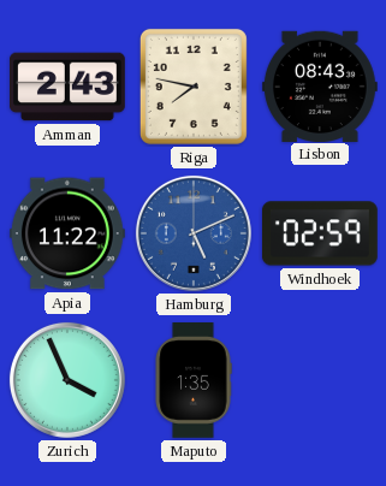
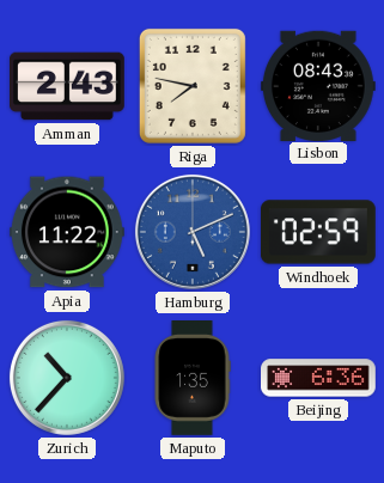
Zurich: 3:56 -> 10:37 (67, 378)
Beijing: none -> 6:36 (319, 378)
